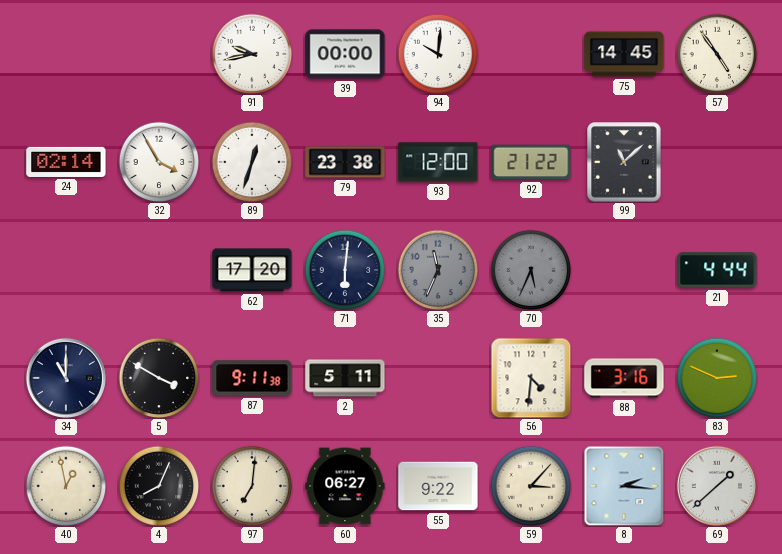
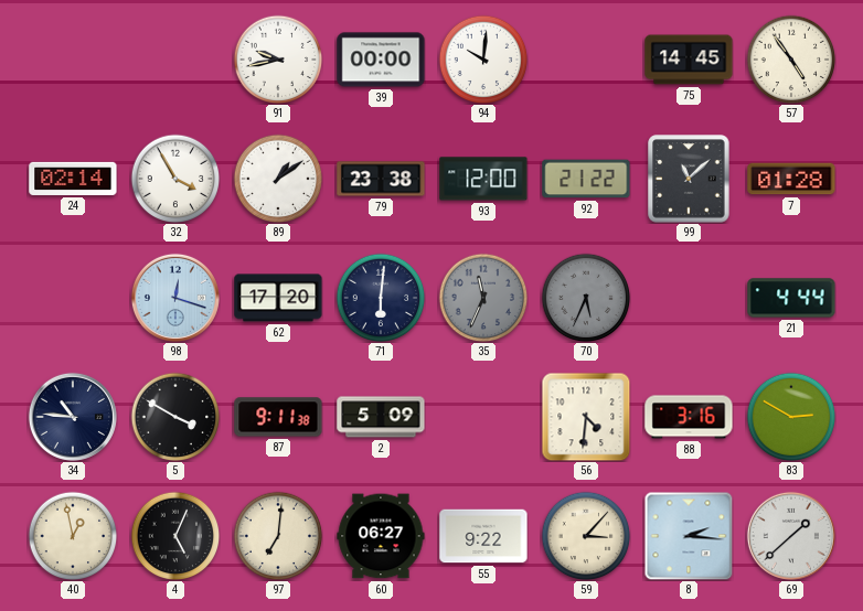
89: 12:33 -> 1:09 (278, 179)
7: none -> 01:28 (791, 179)
98: none -> 12:18 (175, 298)
34: 11:00 -> 10:46 (73, 417)
2: 5:11 -> 5:09 (381, 417)
83: 2:49 -> 2:50 (791, 417)
4: 8:04 -> 5:04 (175, 536)
